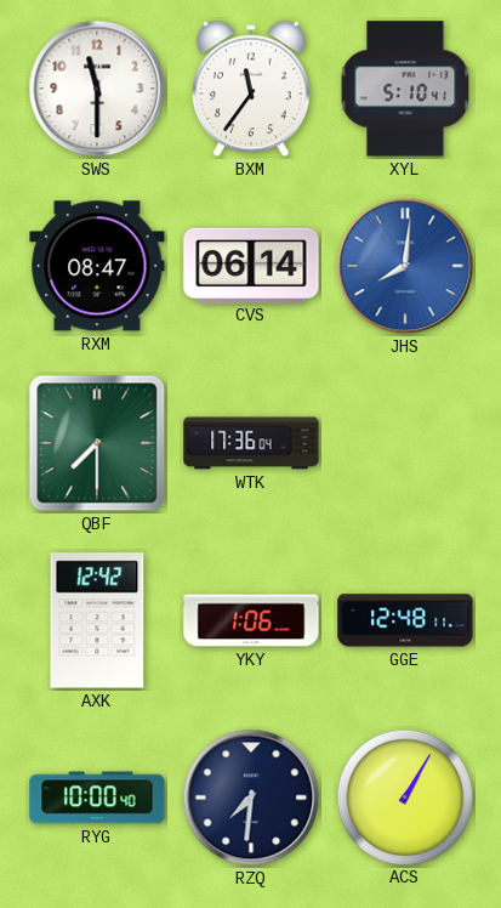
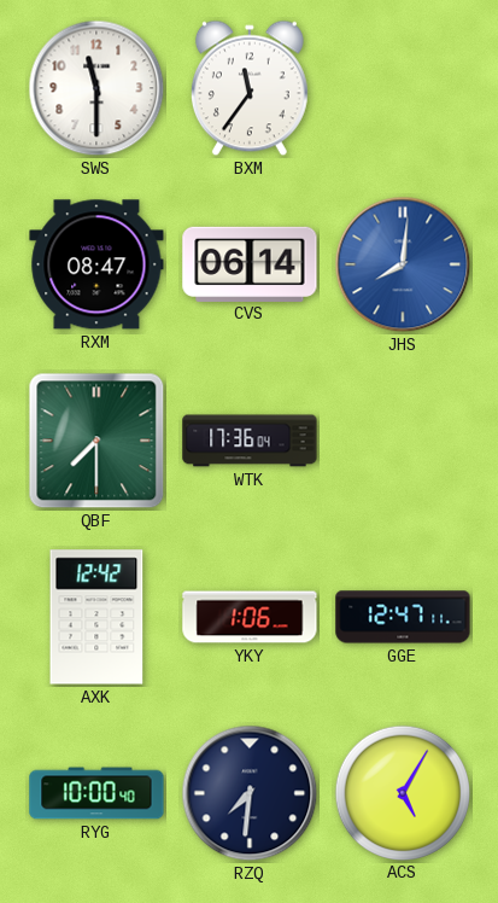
XYL: 5:10 -> none (405, 89)
GGE: 12:48 -> 12:47 (403, 617)
ACS: 1:05 -> 5:05 (402, 792)
